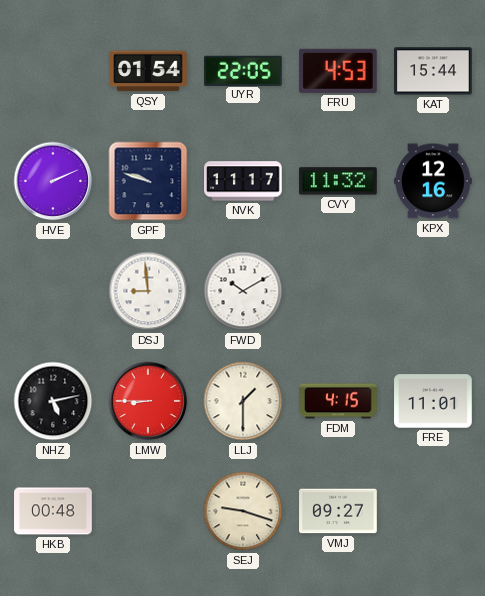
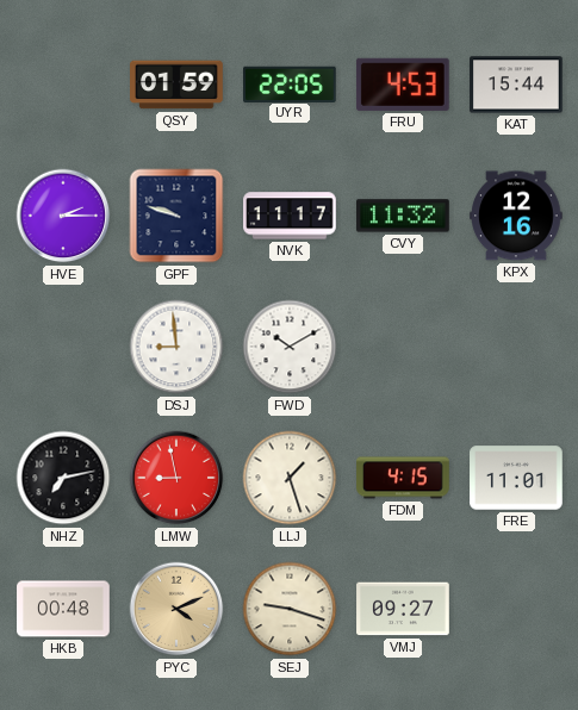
QSY: 01:54 -> 01:59 (176, 85)
HVE: 2:11 -> 2:15 (63, 216)
NHZ: 5:13 -> 7:13 (63, 478)
LMW: 8:45 -> 8:58 (176, 478)
LLJ: 1:30 -> 1:27 (290, 478)
PYC: none -> 4:11 (176, 609)
